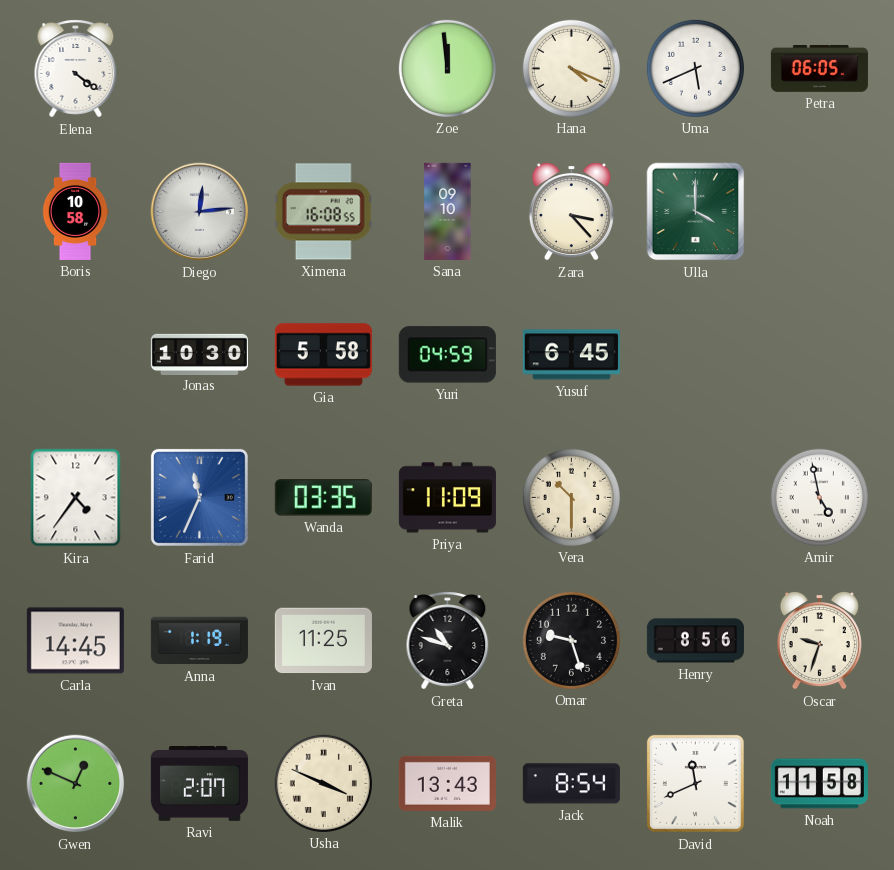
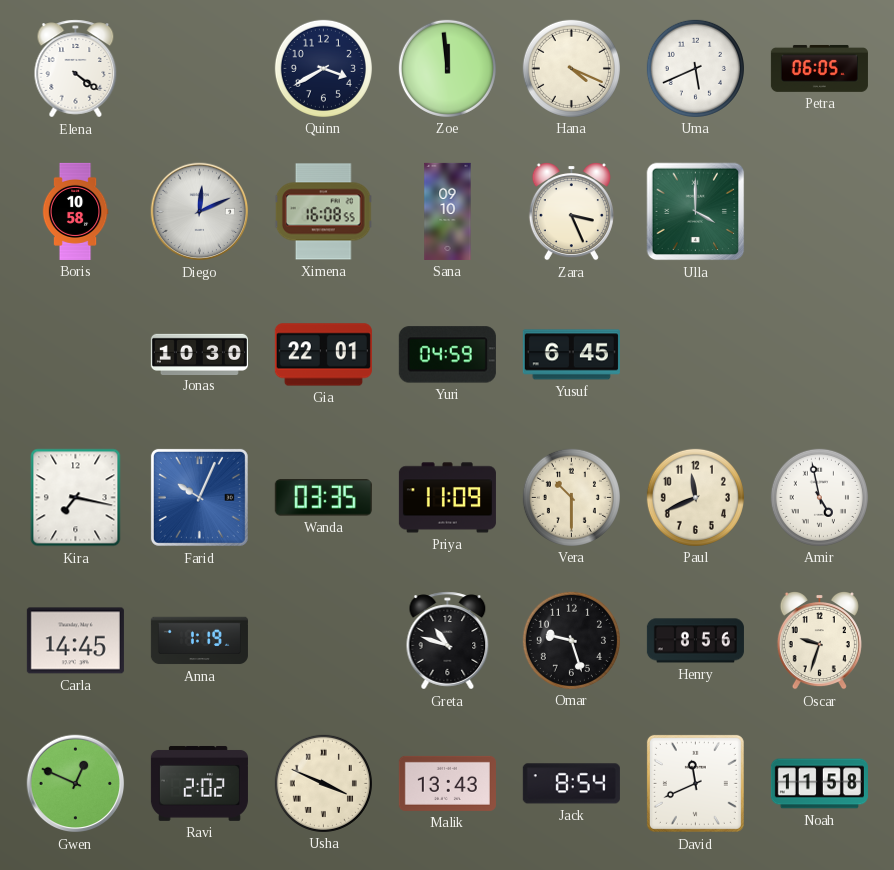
Quinn: none -> 3:40 (323, 68)
Diego: 12:14 -> 12:11 (200, 212)
Zara: 3:23 -> 3:26 (571, 211)
Gia: 5:58 -> 22:01 (323, 355)
Kira: 4:36 -> 7:17 (76, 498)
Farid: 11:34 -> 10:04 (199, 497)
Paul: none -> 11:41 (695, 497)
Ivan: 11:25 -> none (323, 641)
Ravi: 2:07 -> 2:02 (199, 783)
